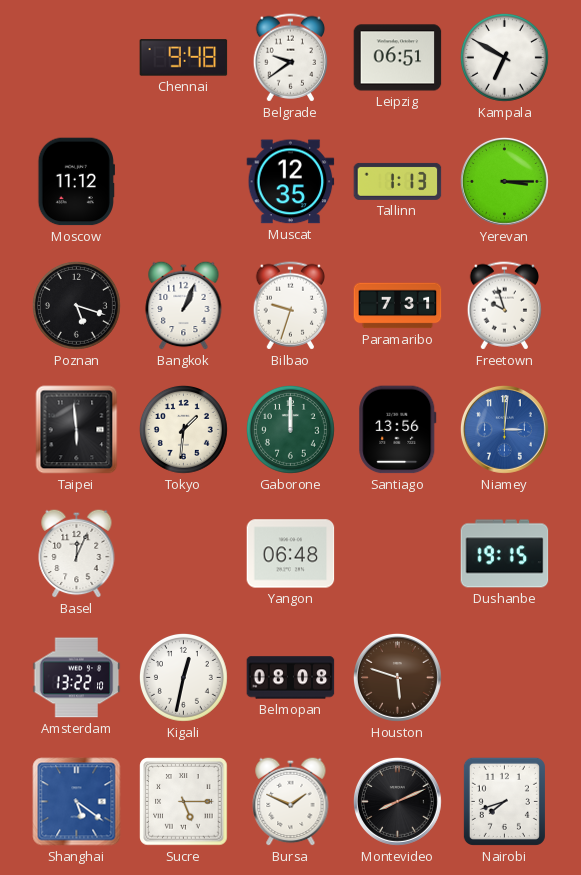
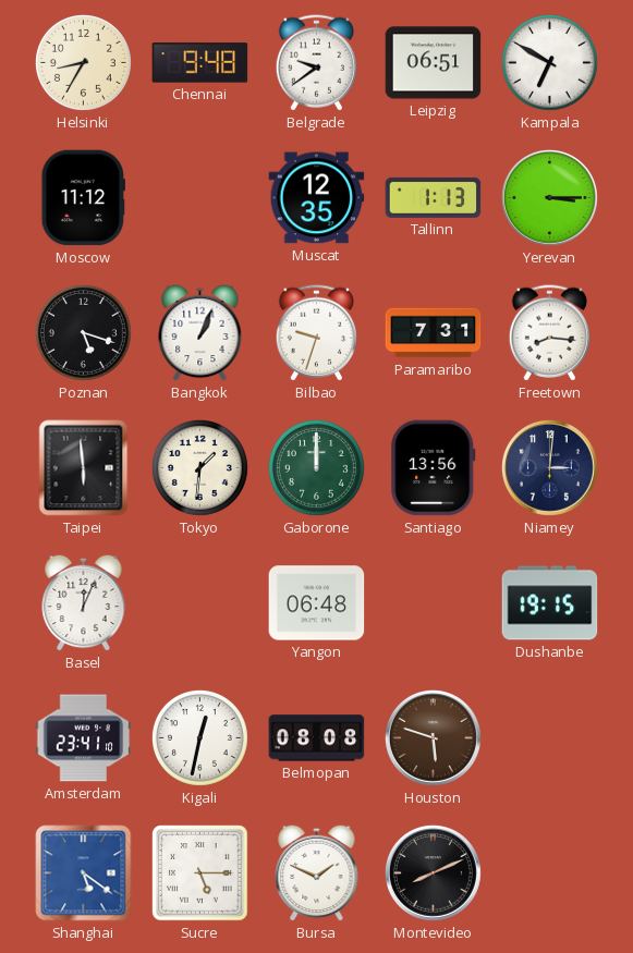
Helsinki: none -> 8:35 (83, 62)
Freetown: 9:57 -> 8:16 (549, 333)
Niamey dial: blue -> navy (549, 467)
Amsterdam: 13:22 -> 23:41 (84, 738)
Nairobi: 7:42 -> none (504, 801)
